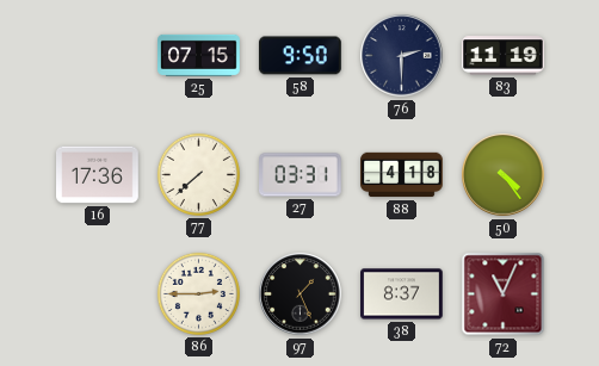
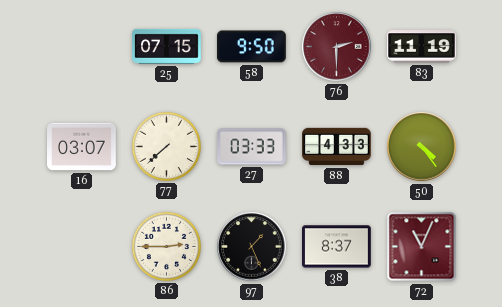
76 dial: navy -> burgundy (337, 47)
16: 17:36 -> 03:07 (82, 147)
27: 03:31 -> 03:33 (252, 147)
88: 4:18 -> 4:33 (337, 147)
